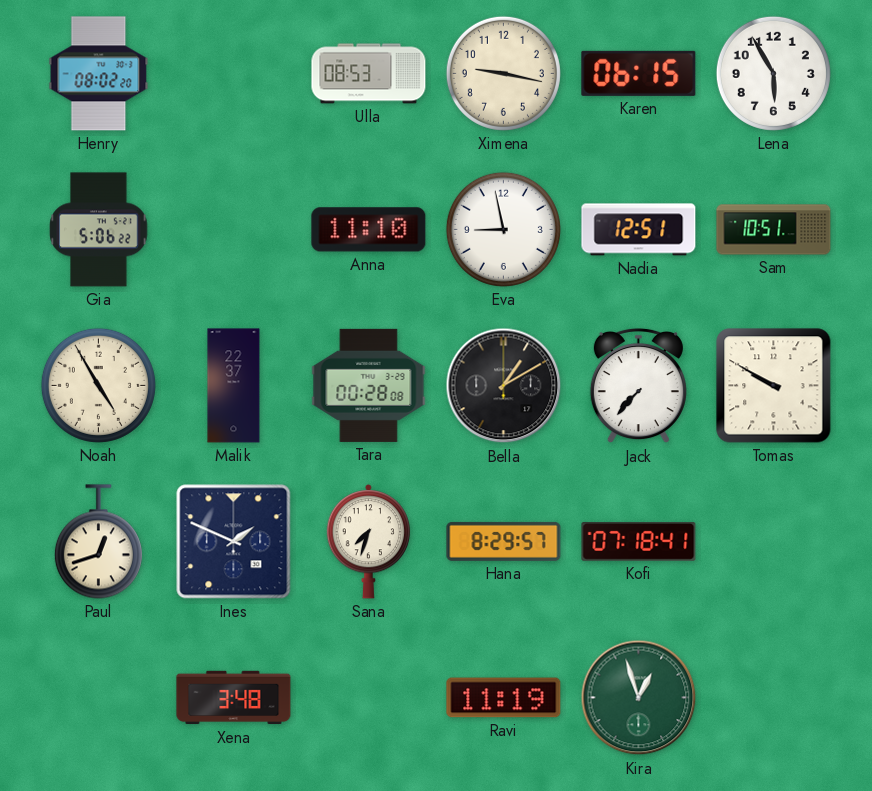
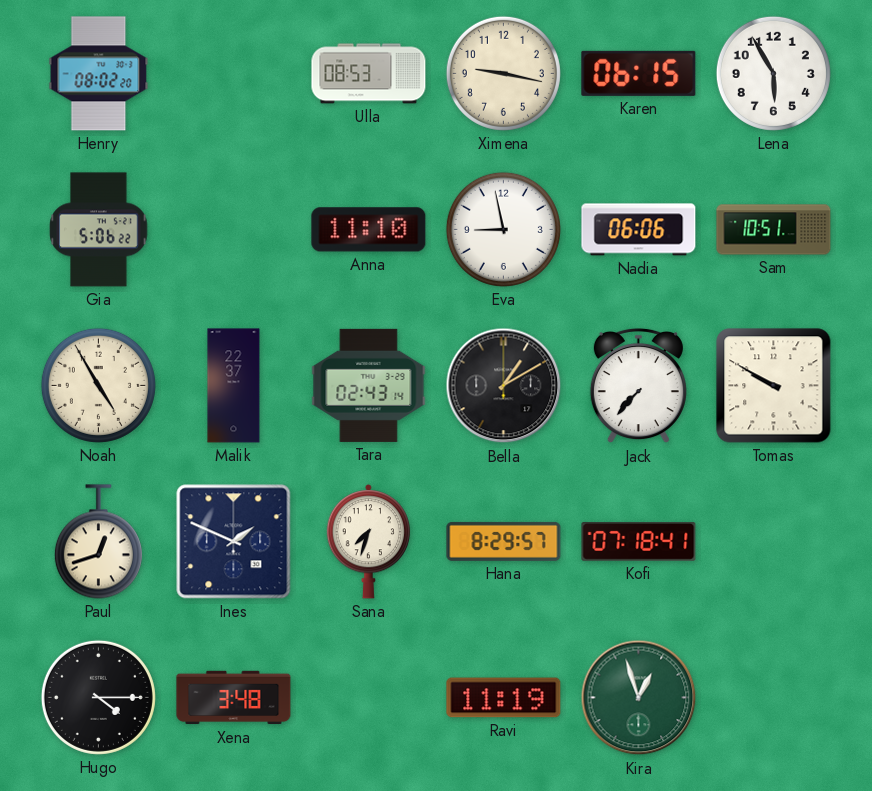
Nadia: 12:51 -> 06:06 (639, 230)
Tara: 00:28 -> 02:43 (369, 385)
Hugo: none -> 4:15 (98, 697)
